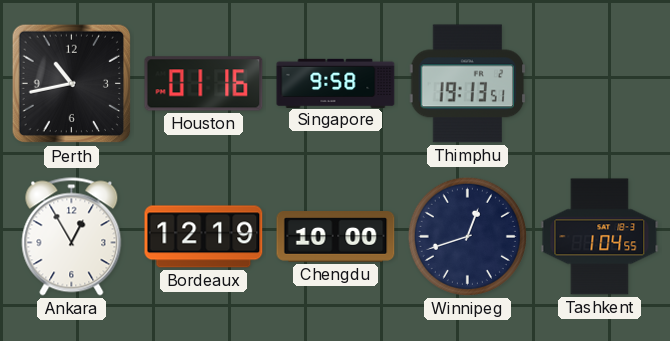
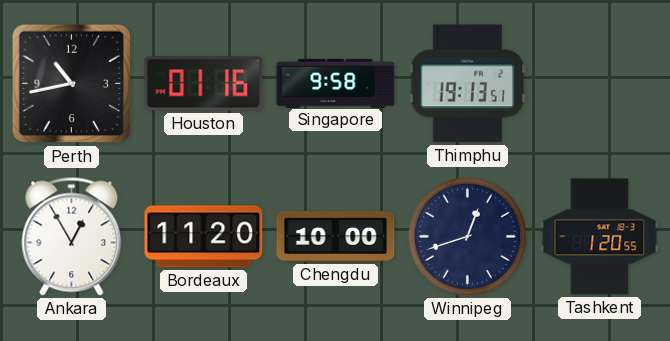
Bordeaux: 12:19 -> 11:20 (204, 237)
Tashkent: 1:04 -> 1:20 (600, 237)
